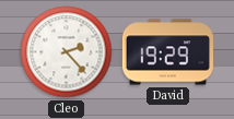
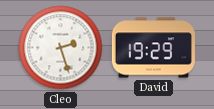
Cleo: 2:23 -> 2:27 (61, 48)
